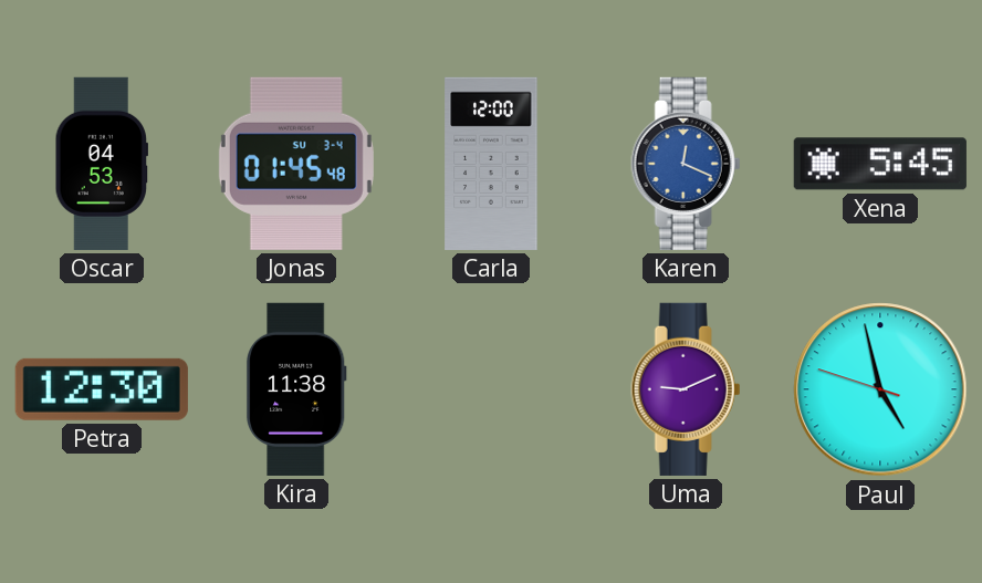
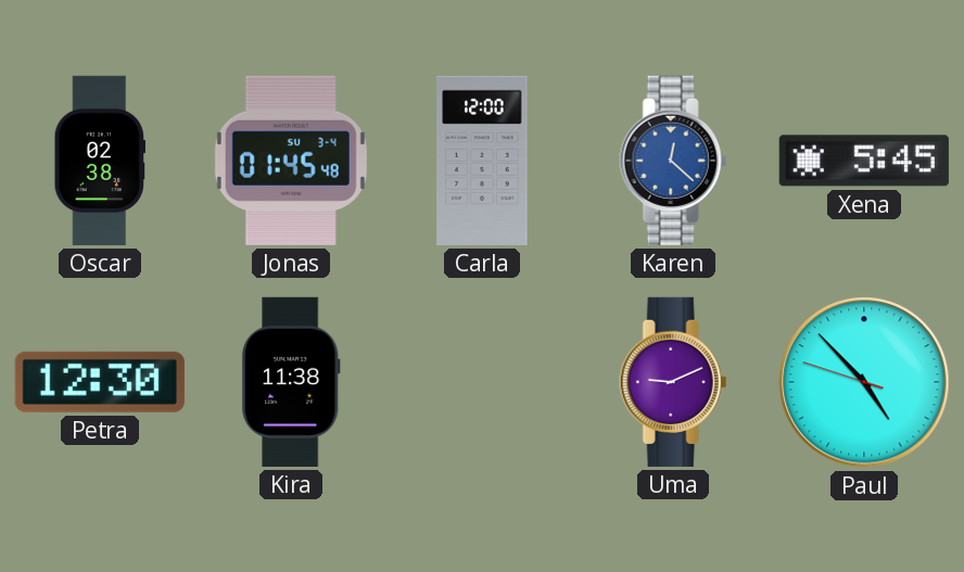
Oscar: 04:53 -> 02:38 (99, 161)
Karen: 12:19 -> 12:22 (673, 161)
Paul: 4:57 -> 4:52 (864, 382)
